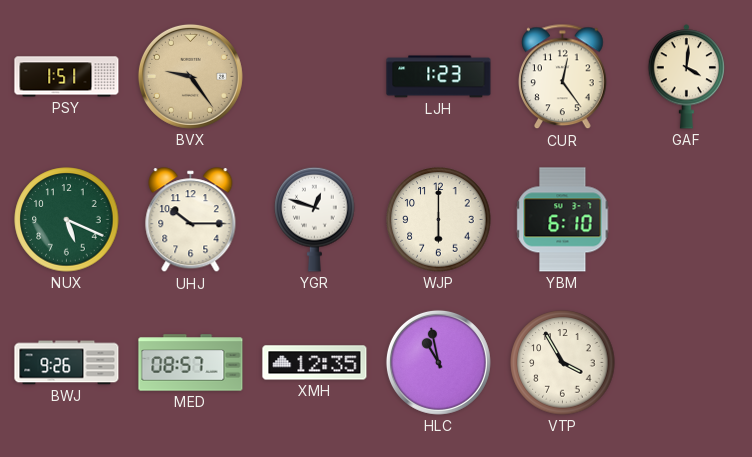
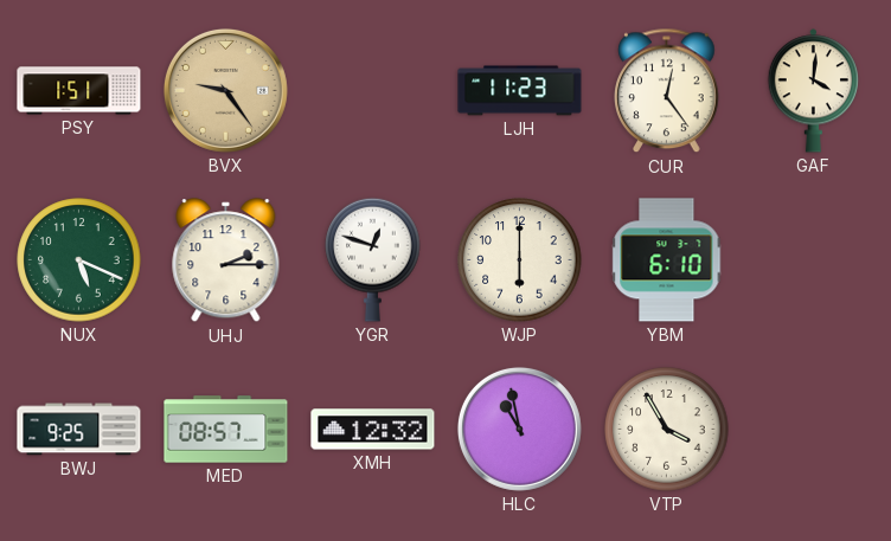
LJH: 1:23 -> 11:23 (520, 91)
UHJ: 10:15 -> 2:15 (226, 260)
BWJ: 9:26 -> 9:25 (79, 430)
XMH: 12:35 -> 12:32 (373, 430)
